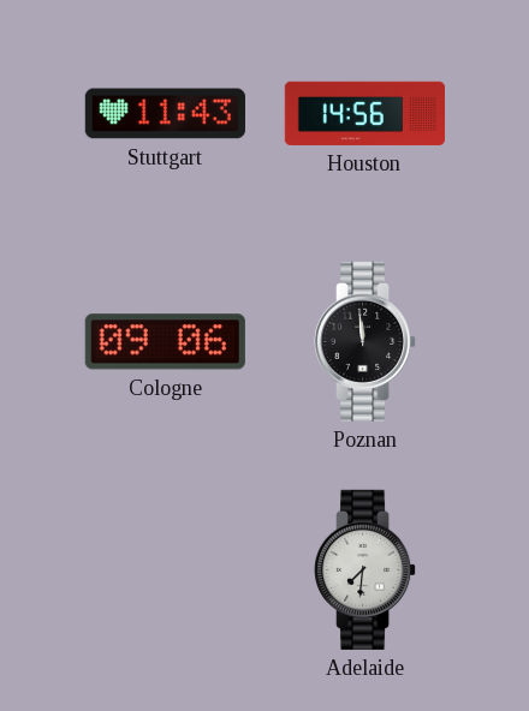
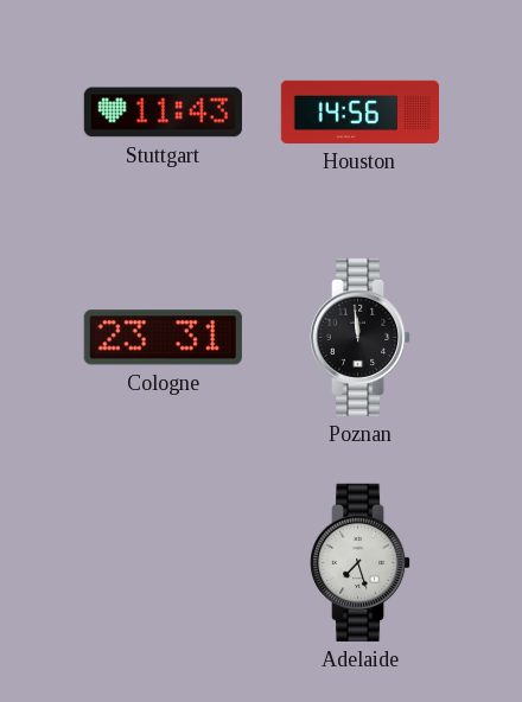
Cologne: 09:06 -> 23:31 (163, 338)
Adelaide: 7:31 -> 7:27 (362, 562)
